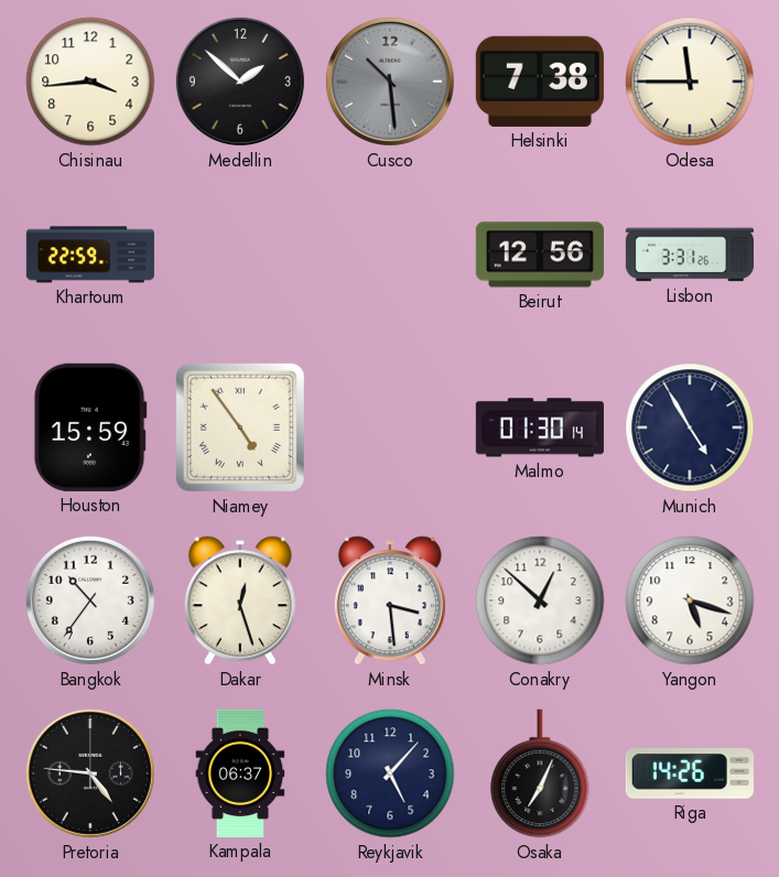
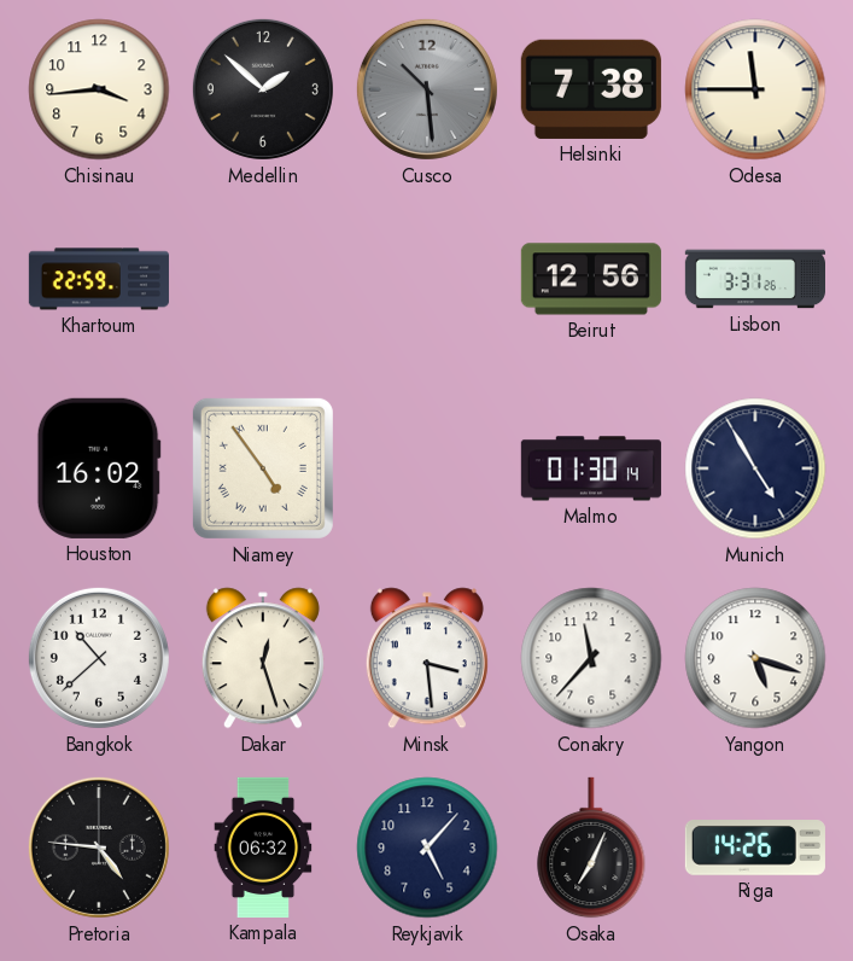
Houston: 15:59 -> 16:02 (99, 468)
Bangkok: 10:36 -> 10:38 (99, 658)
Conakry: 12:52 -> 11:37 (591, 658)
Kampala: 06:37 -> 06:32 (263, 848)
